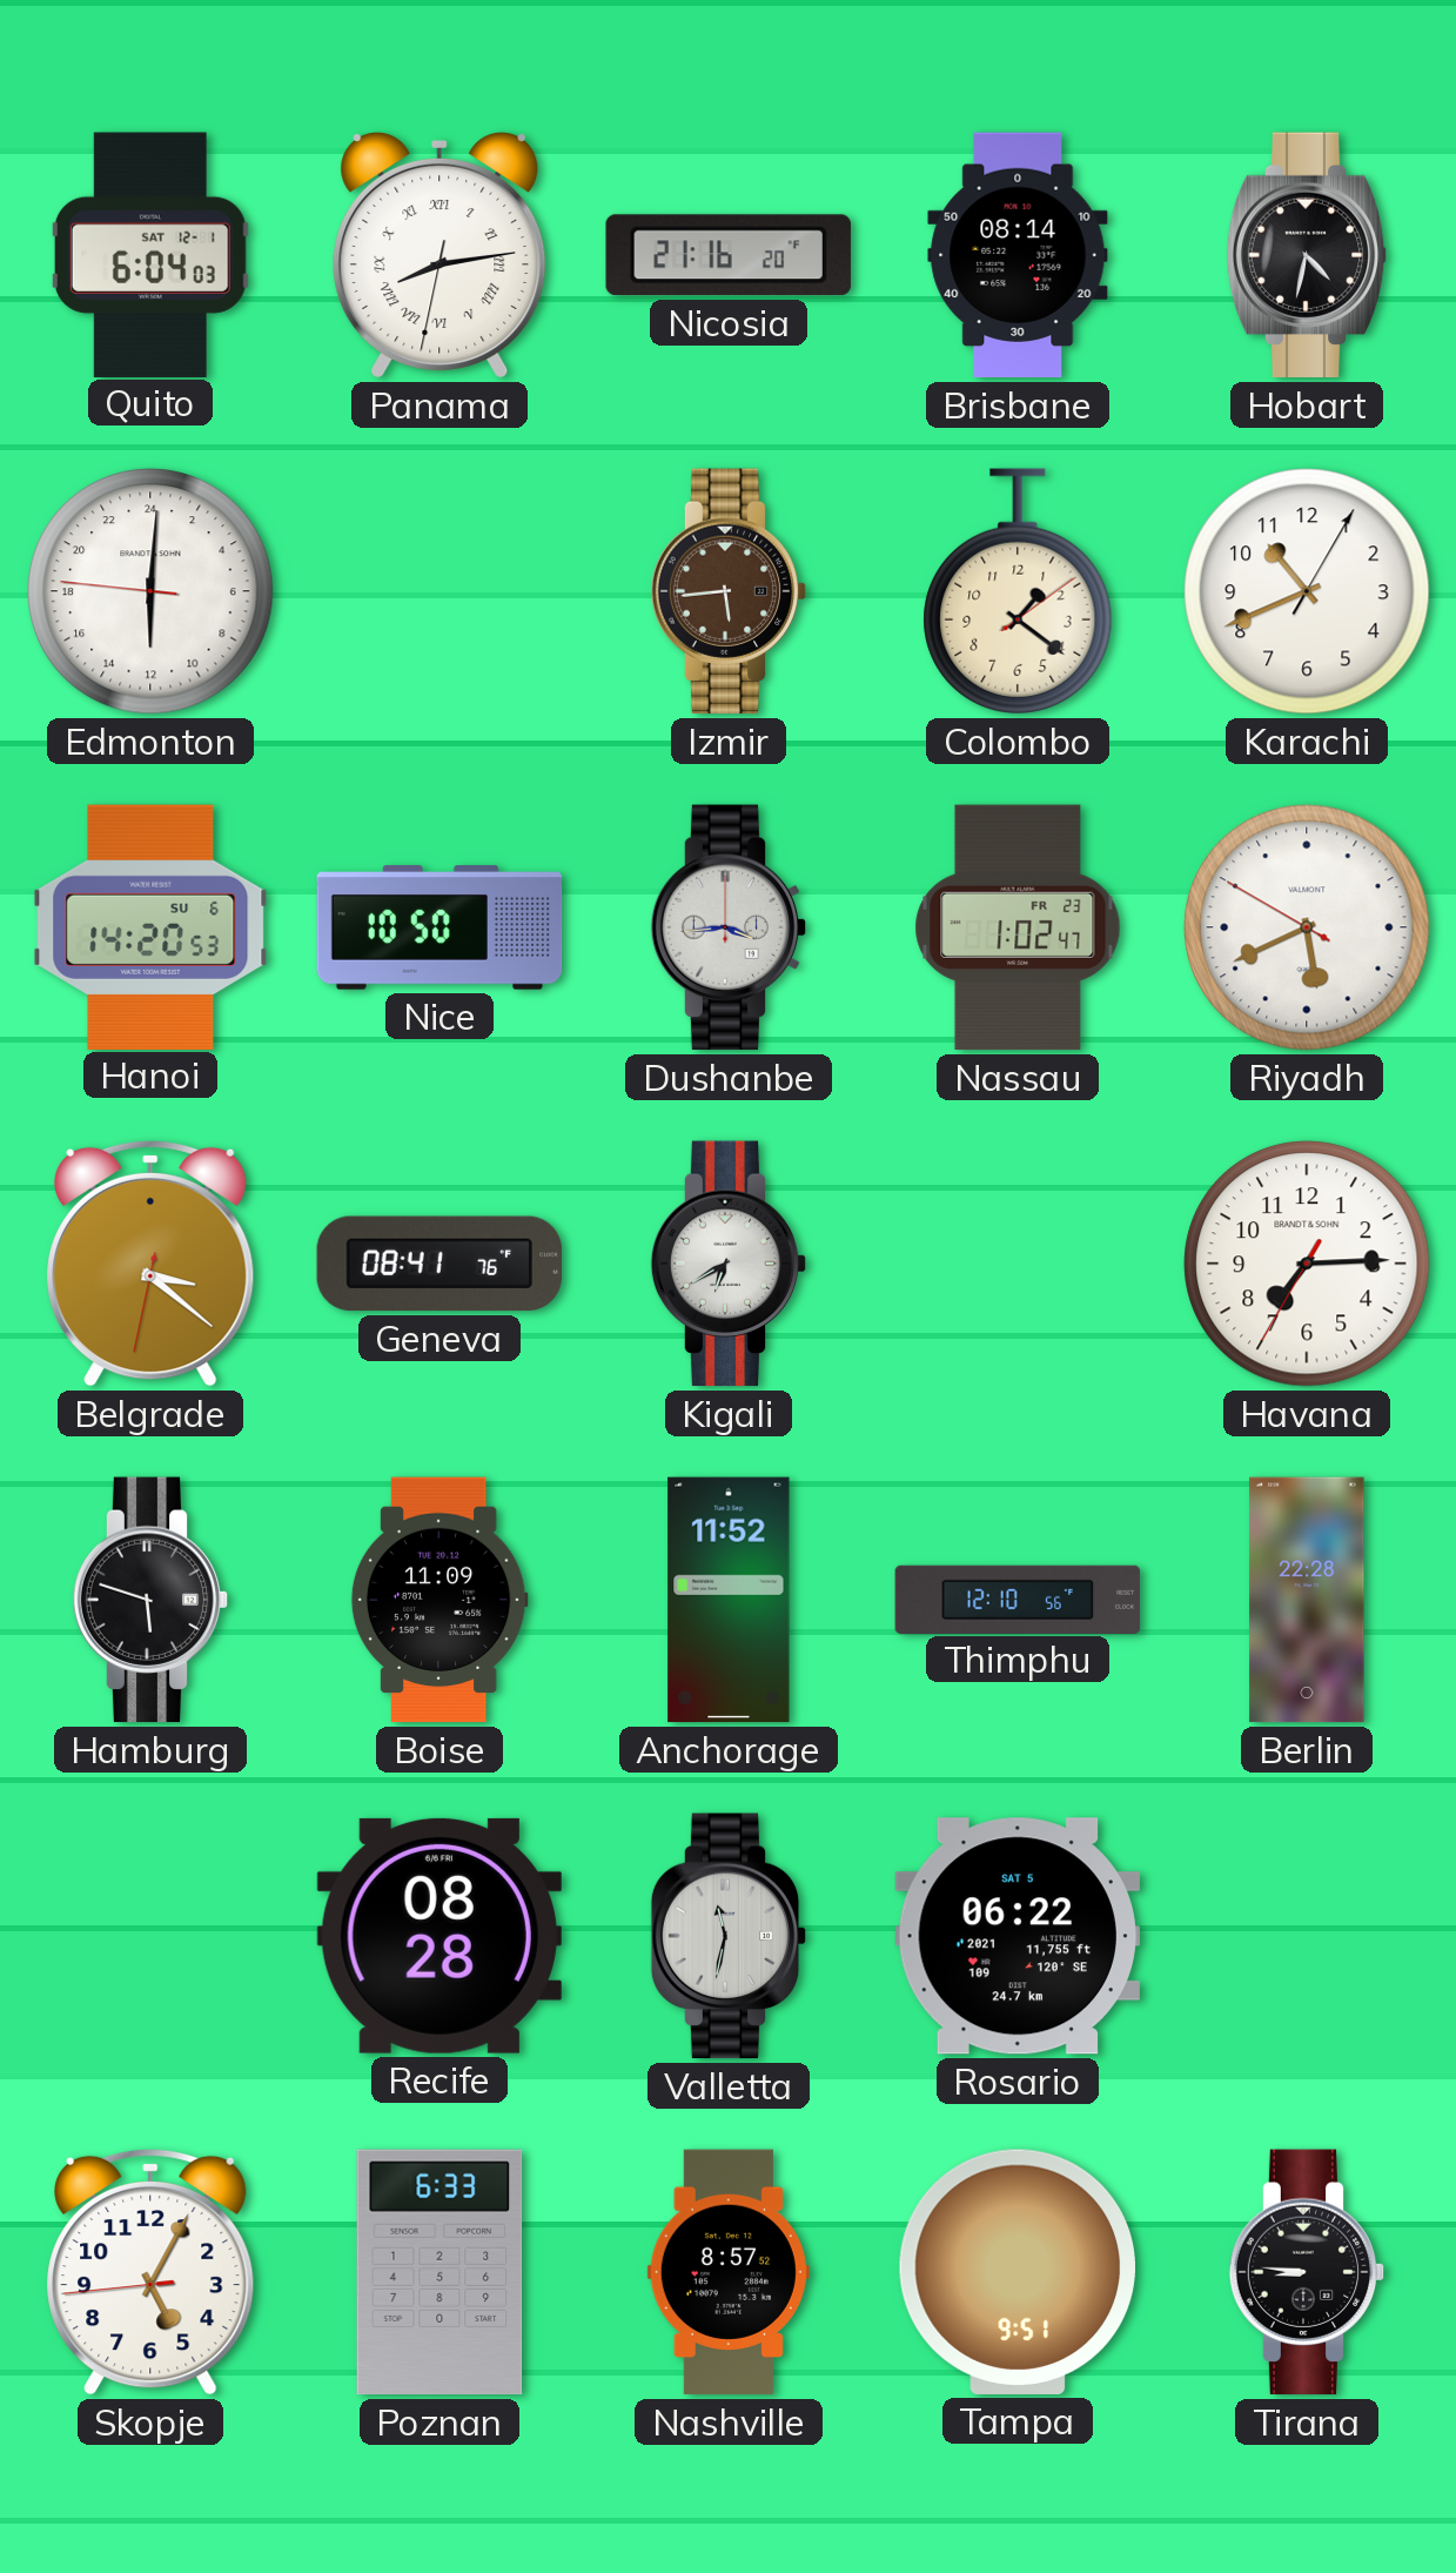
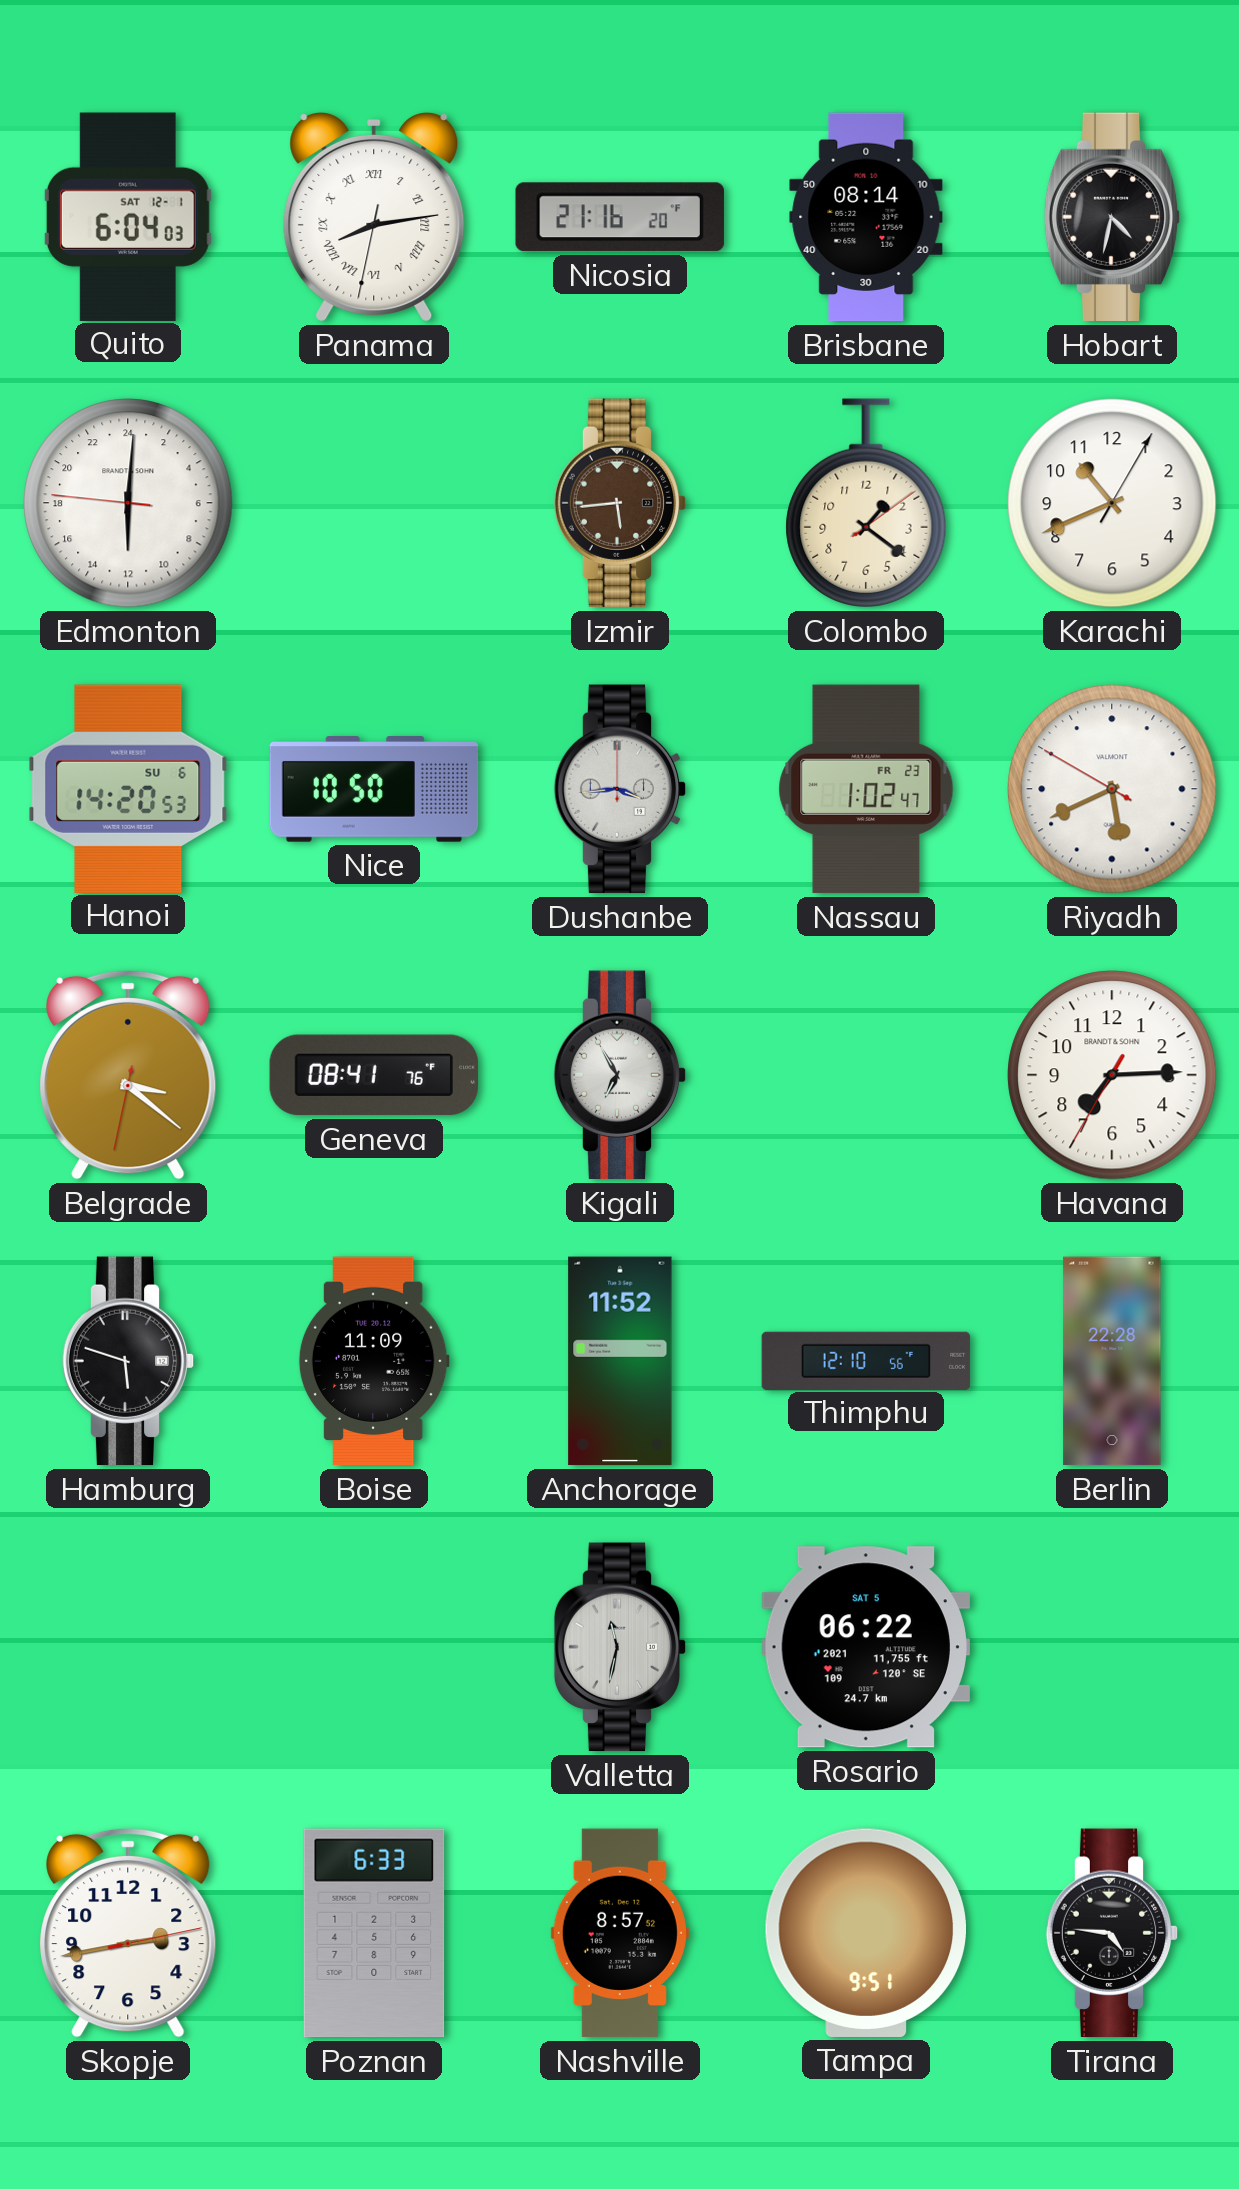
Kigali: 6:40 -> 6:55 (620, 1075)
Recife: 08:28 -> none (440, 1936)
Skopje: 5:04 -> 2:43 (128, 1933)
Tirana: 8:46 -> 4:46 (1112, 1933)
